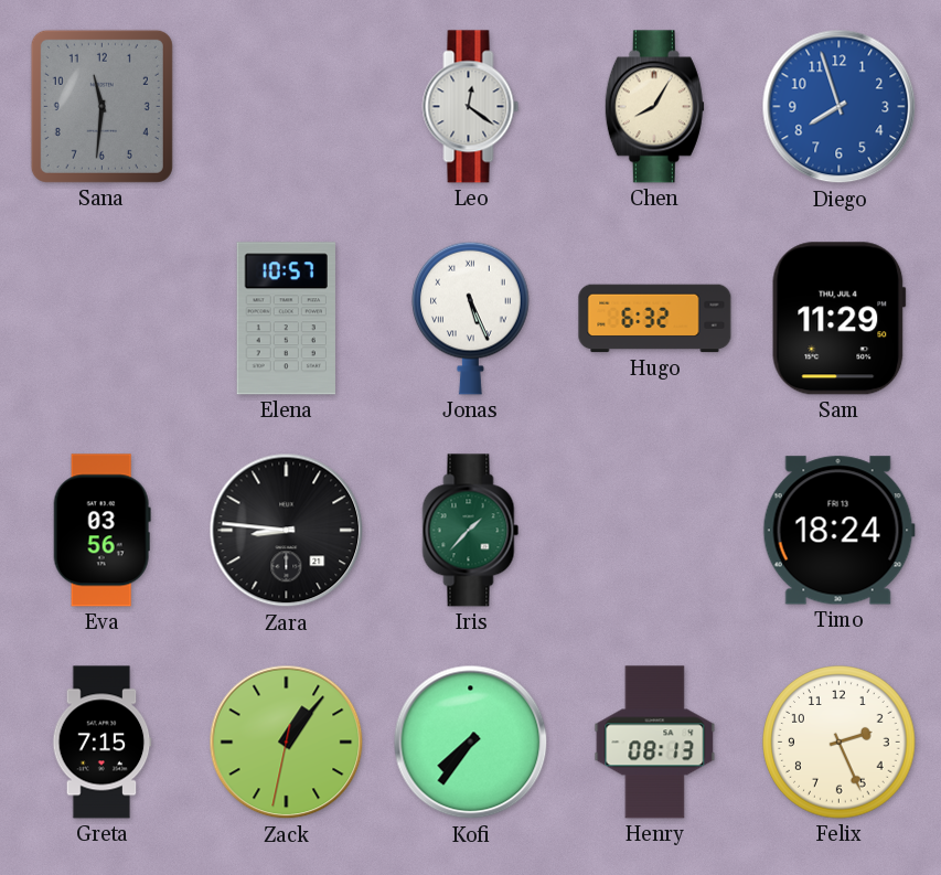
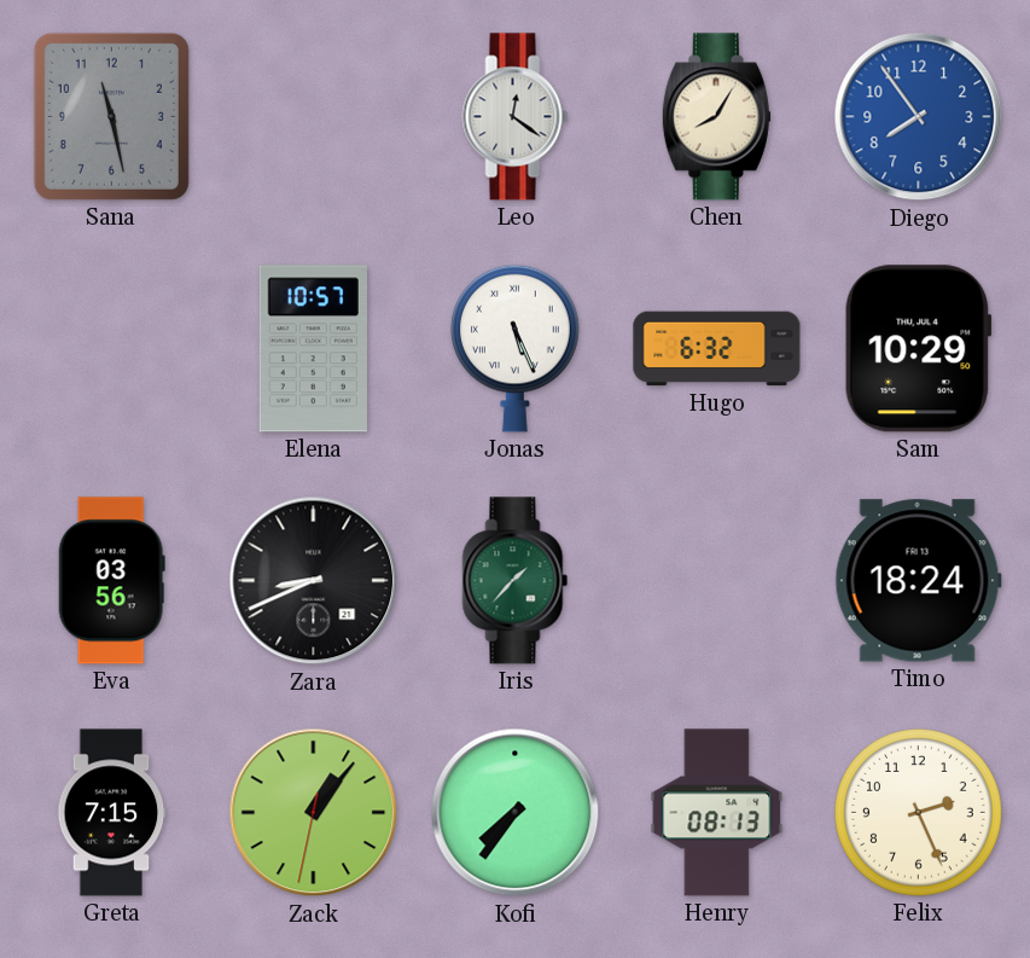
Sana: 11:31 -> 11:28 (111, 116)
Diego: 7:57 -> 7:54 (919, 117)
Sam: 11:29 -> 10:29 (919, 349)
Zara: 8:46 -> 8:41 (314, 581)
